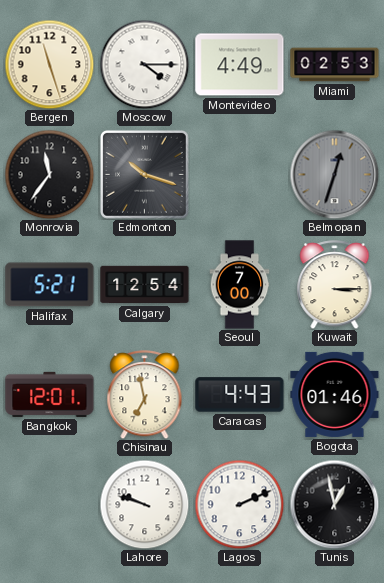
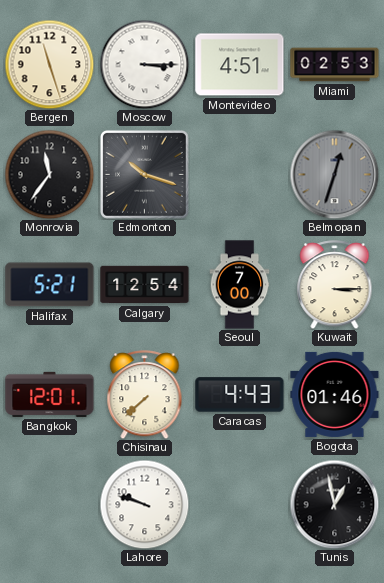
Moscow: 4:15 -> 3:15 (144, 64)
Montevideo: 4:49 -> 4:51 (240, 65)
Chisinau: 6:58 -> 7:38 (145, 395)
Lagos: 2:11 -> none (239, 504)
